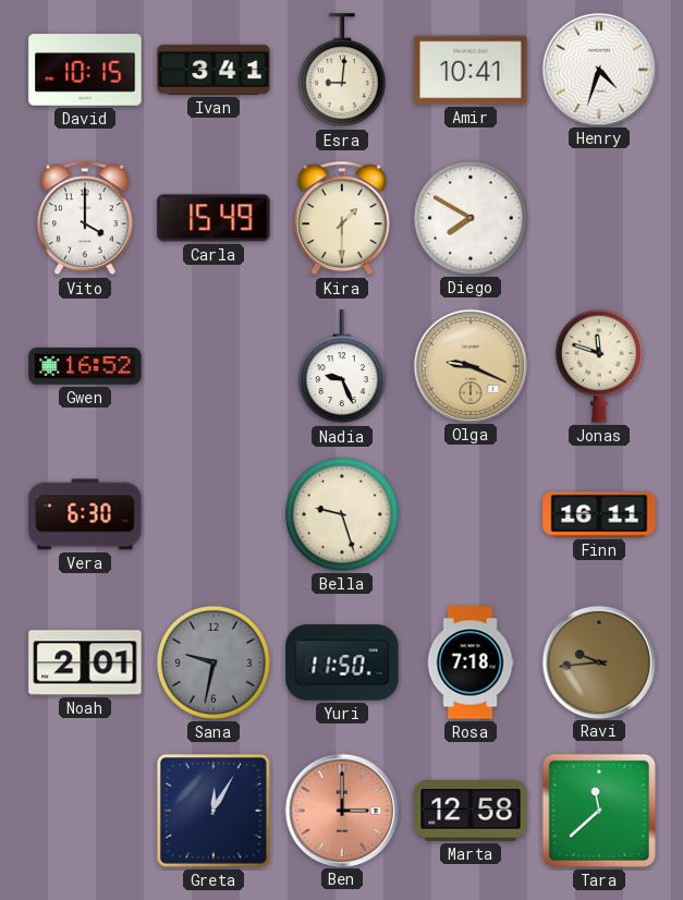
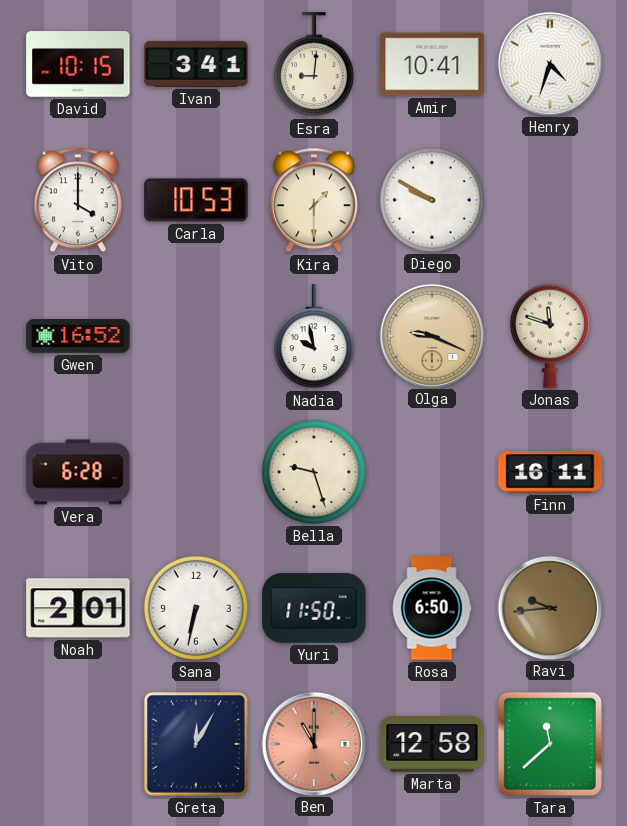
Carla: 15:49 -> 10:53 (196, 200)
Diego: 7:50 -> 9:50 (432, 200)
Nadia: 9:26 -> 9:58 (314, 337)
Vera: 6:30 -> 6:28 (78, 472)
Sana: 9:32 -> 6:32 (196, 608)
Sana dial: grey -> white (196, 608)
Rosa: 7:18 -> 6:50 (432, 608)
Ben: 3:00 -> 11:00 (313, 743)
